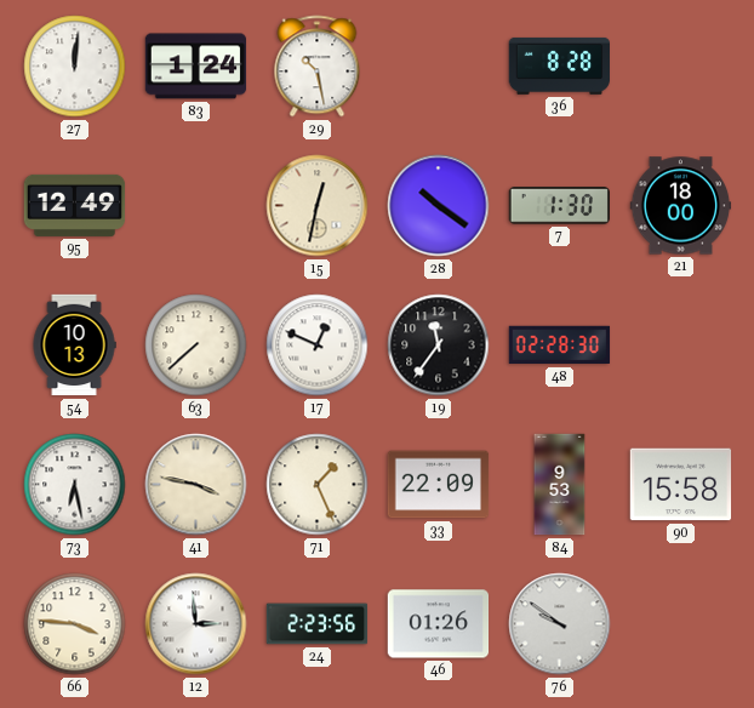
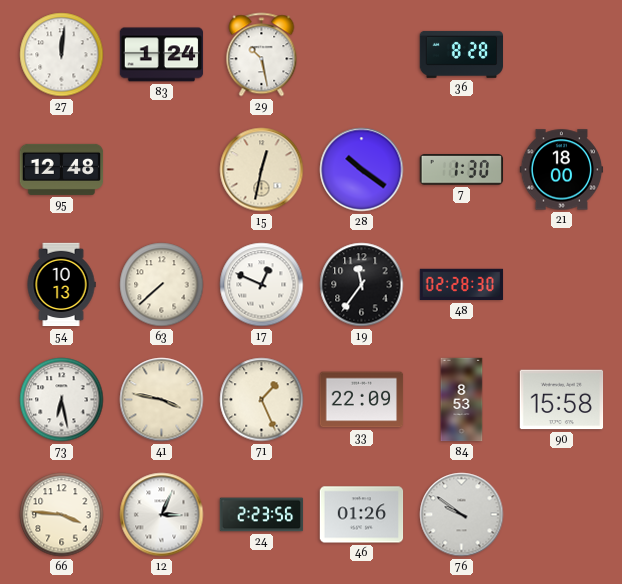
95: 12:49 -> 12:48 (62, 169)
84: 9:53 -> 8:53 (462, 400)
12: 2:59 -> 3:04 (162, 515)
